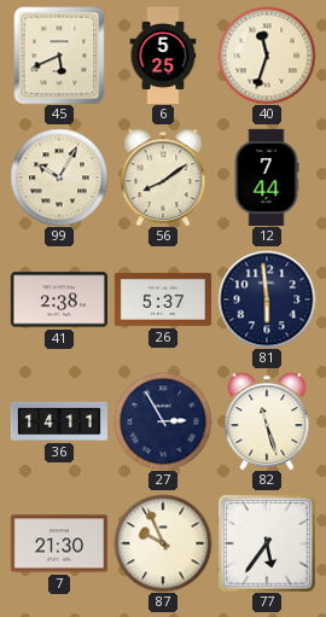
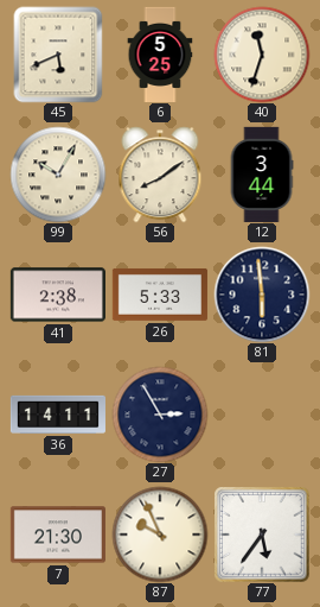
12: 7:44 -> 3:44 (262, 175)
26: 5:37 -> 5:33 (160, 295)
82: 11:27 -> none (267, 421)
